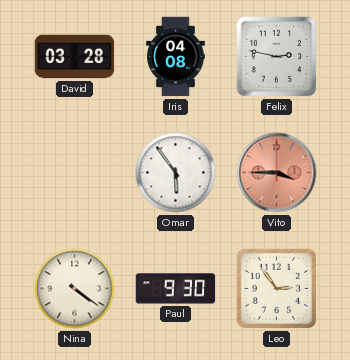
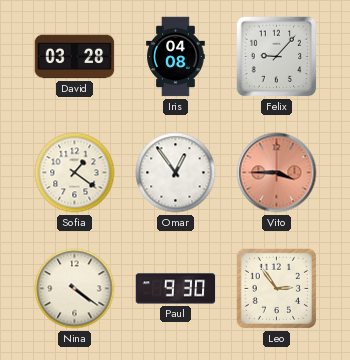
Felix: 2:47 -> 9:07 (277, 57)
Sofia: none -> 1:21 (75, 173)
Omar: 5:54 -> 12:54 (176, 173)
